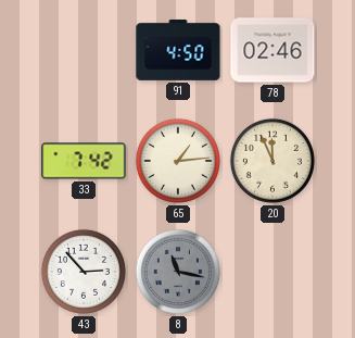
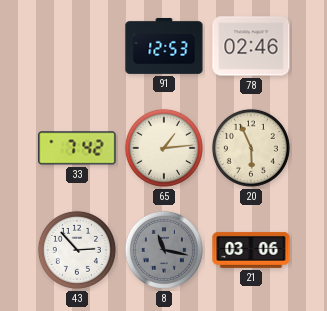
91: 4:50 -> 12:53 (164, 46)
20: 11:56 -> 5:56 (251, 148)
21: none -> 03:06 (251, 250)
